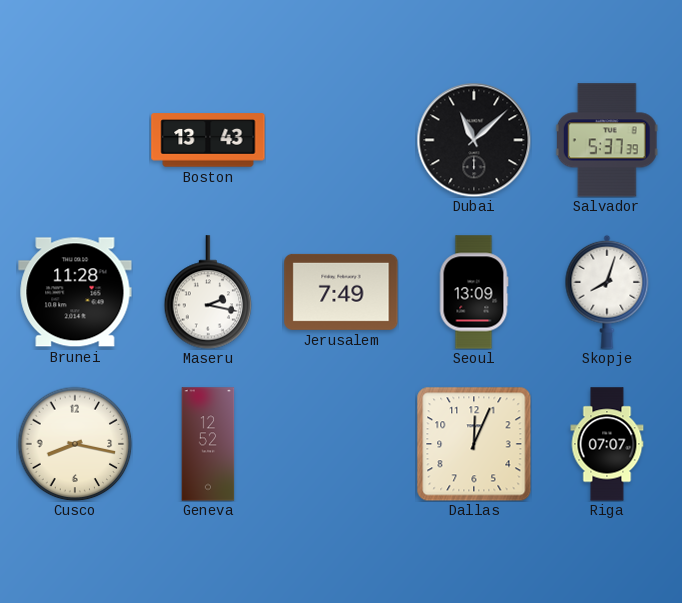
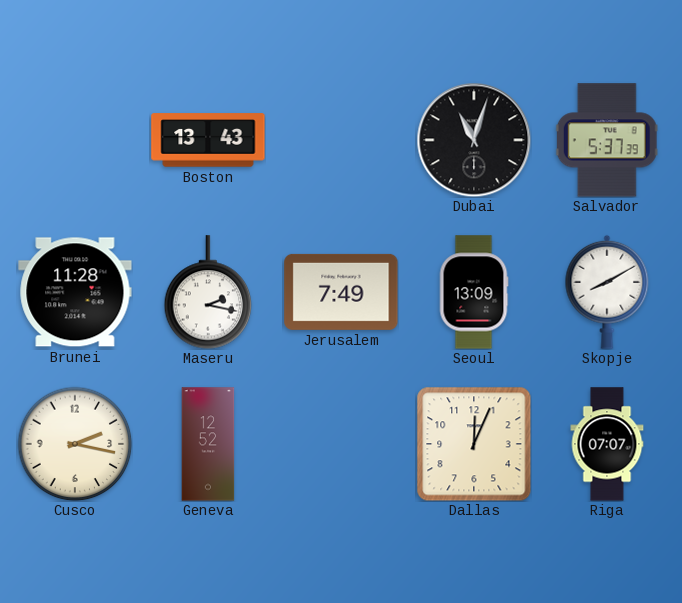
Dubai: 11:08 -> 11:03 (474, 140)
Skopje: 8:03 -> 8:10 (607, 292)
Cusco: 8:17 -> 2:17 (75, 444)
